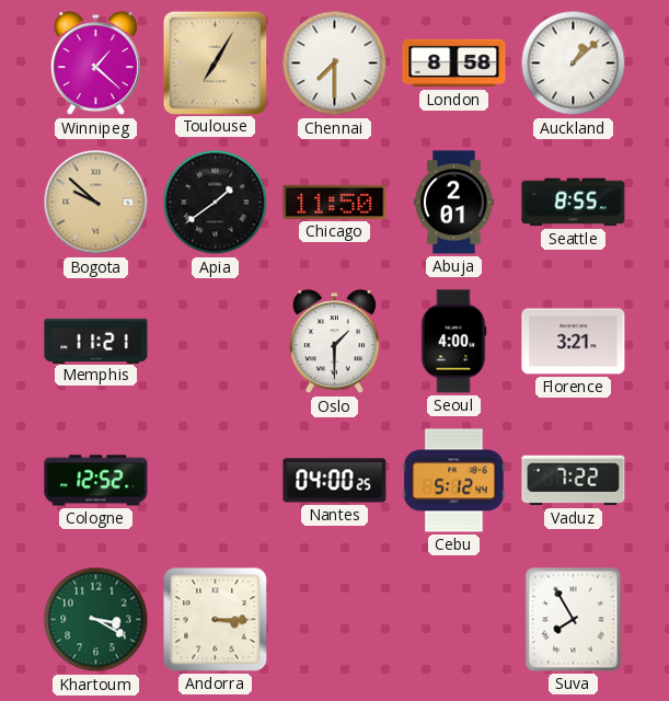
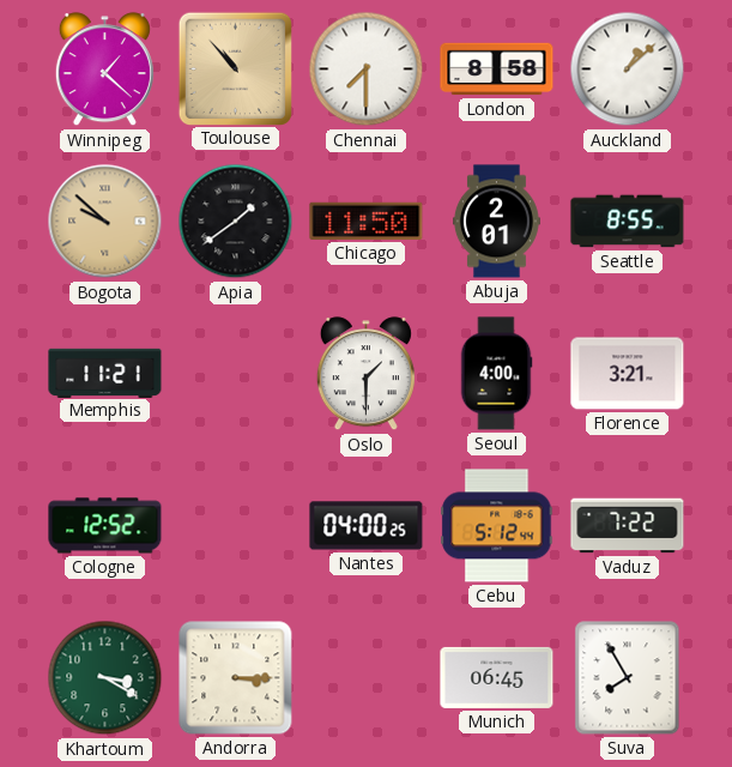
Toulouse: 7:05 -> 10:53 (235, 68)
Munich: none -> 06:45 (497, 677)
